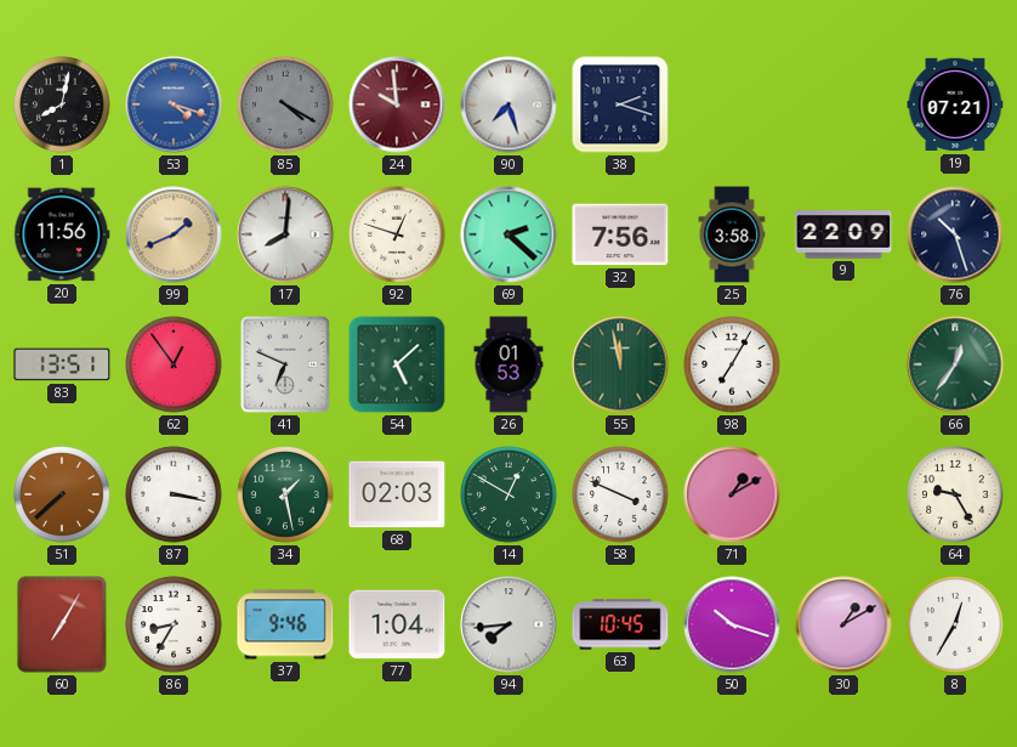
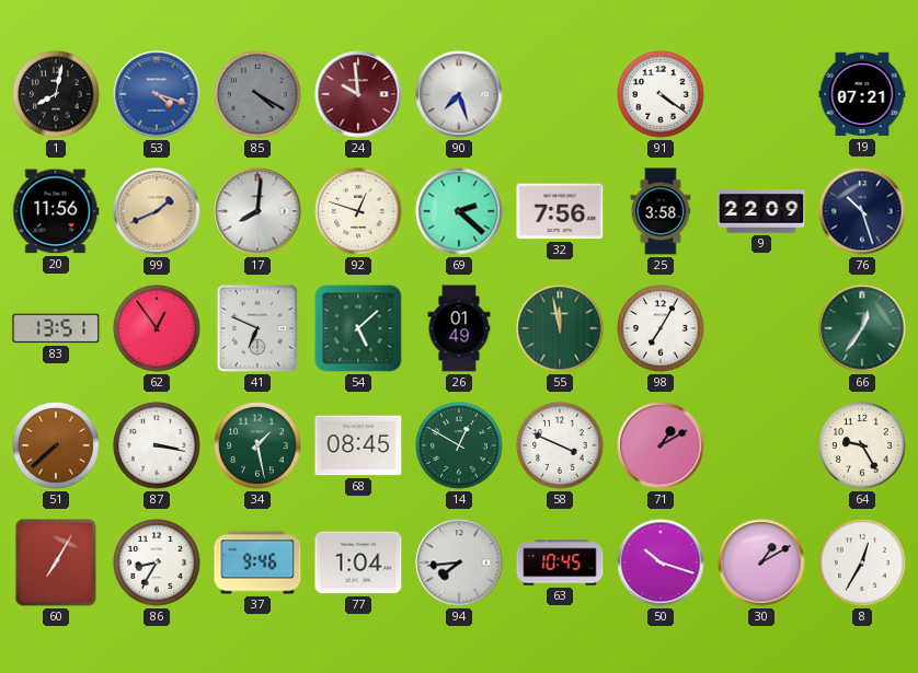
38: 2:18 -> none (620, 104)
91: none -> 4:21 (661, 94)
26: 01:53 -> 01:49 (459, 328)
68: 02:03 -> 08:45 (358, 445)
